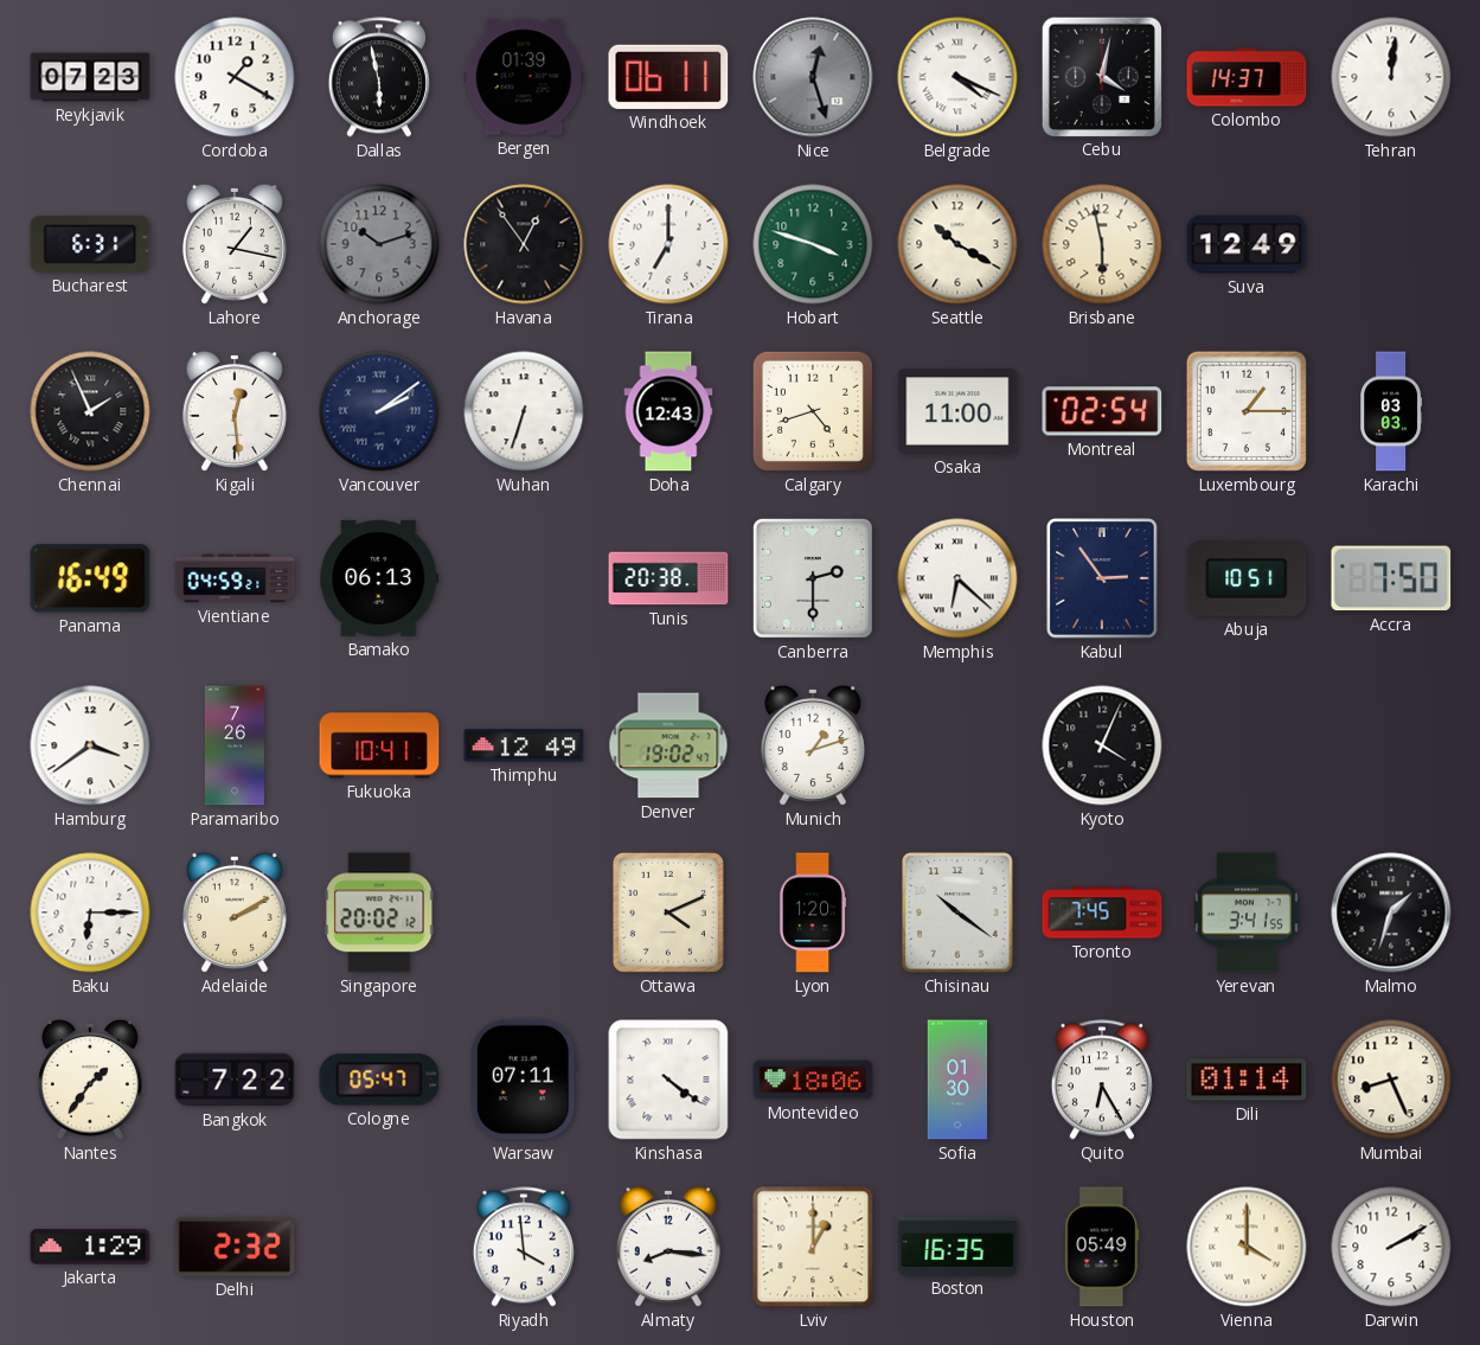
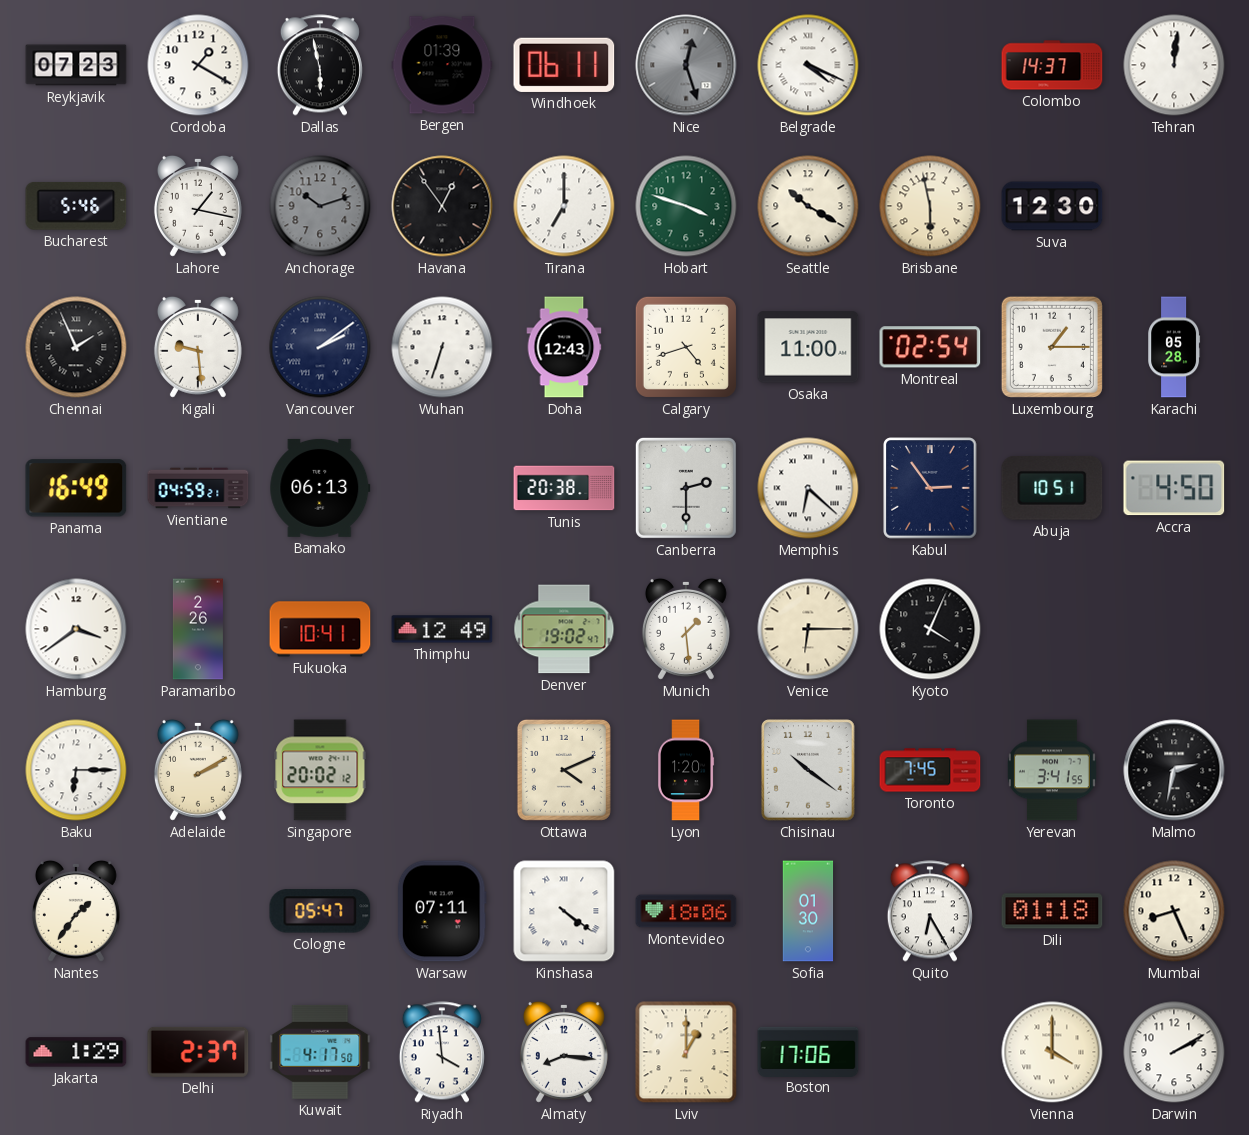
Cebu: 4:02 -> none (1101, 76)
Bucharest: 6:31 -> 5:46 (76, 206)
Suva: 12:49 -> 12:30 (1052, 206)
Kigali: 12:29 -> 9:29 (198, 347)
Karachi: 03:03 -> 05:28 (1174, 347)
Accra: 7:50 -> 4:50 (1174, 488)
Paramaribo: 7:26 -> 2:26 (198, 629)
Munich: 1:12 -> 1:29 (686, 629)
Venice: none -> 6:15 (808, 629)
Malmo: 1:33 -> 2:32 (1174, 770)
Bangkok: 7:22 -> none (235, 1080)
Dili: 01:14 -> 01:18 (1052, 911)
Delhi: 2:32 -> 2:37 (198, 1052)
Kuwait: none -> 4:17 (320, 1052)
Boston: 16:35 -> 17:06 (808, 1051)
Houston: 05:49 -> none (1102, 1247)
